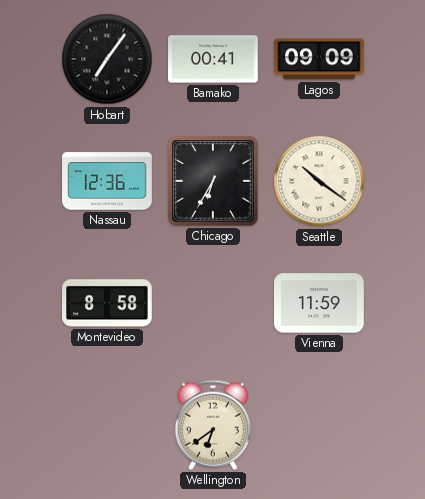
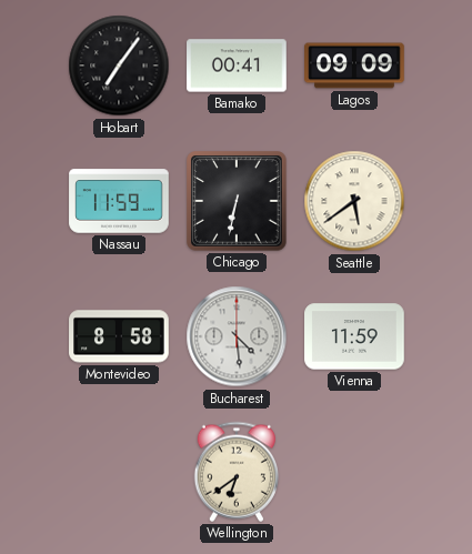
Nassau: 12:36 -> 11:59 (119, 201)
Chicago: 6:35 -> 6:32 (238, 202)
Seattle: 10:21 -> 5:39 (354, 201)
Bucharest: none -> 4:29 (237, 336)
